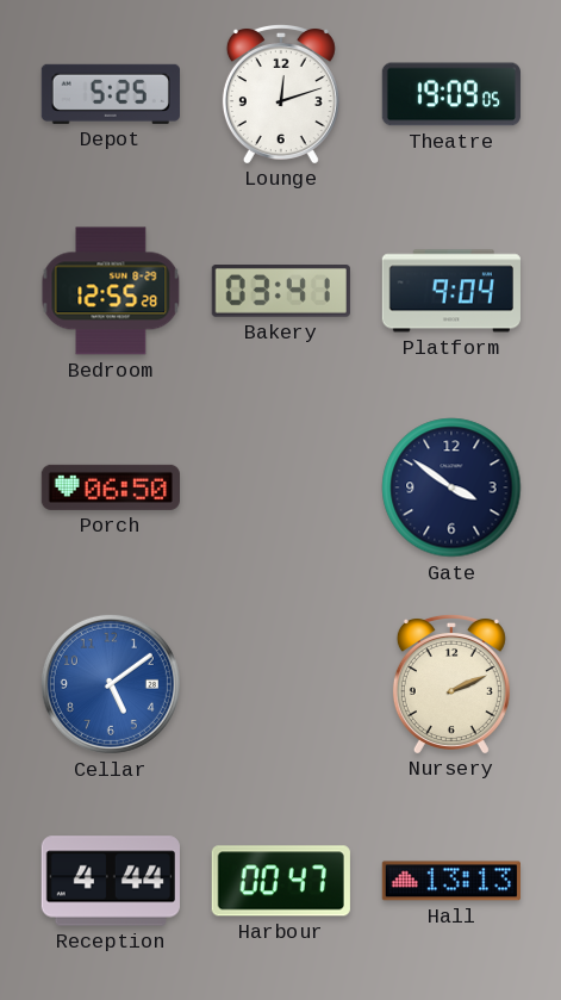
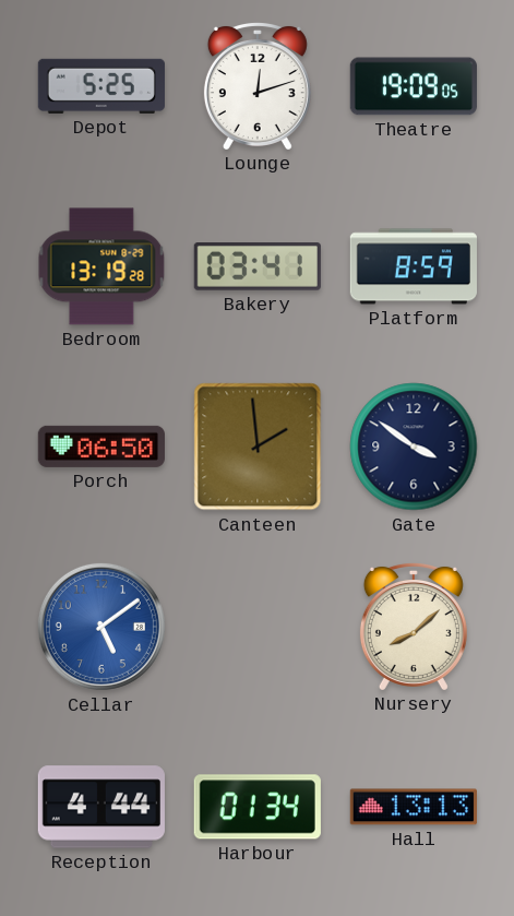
Bedroom: 12:55 -> 13:19 (101, 266)
Platform: 9:04 -> 8:59 (414, 266)
Canteen: none -> 1:59 (258, 447)
Nursery: 2:11 -> 8:08 (414, 626)
Harbour: 00:47 -> 01:34 (258, 807)
